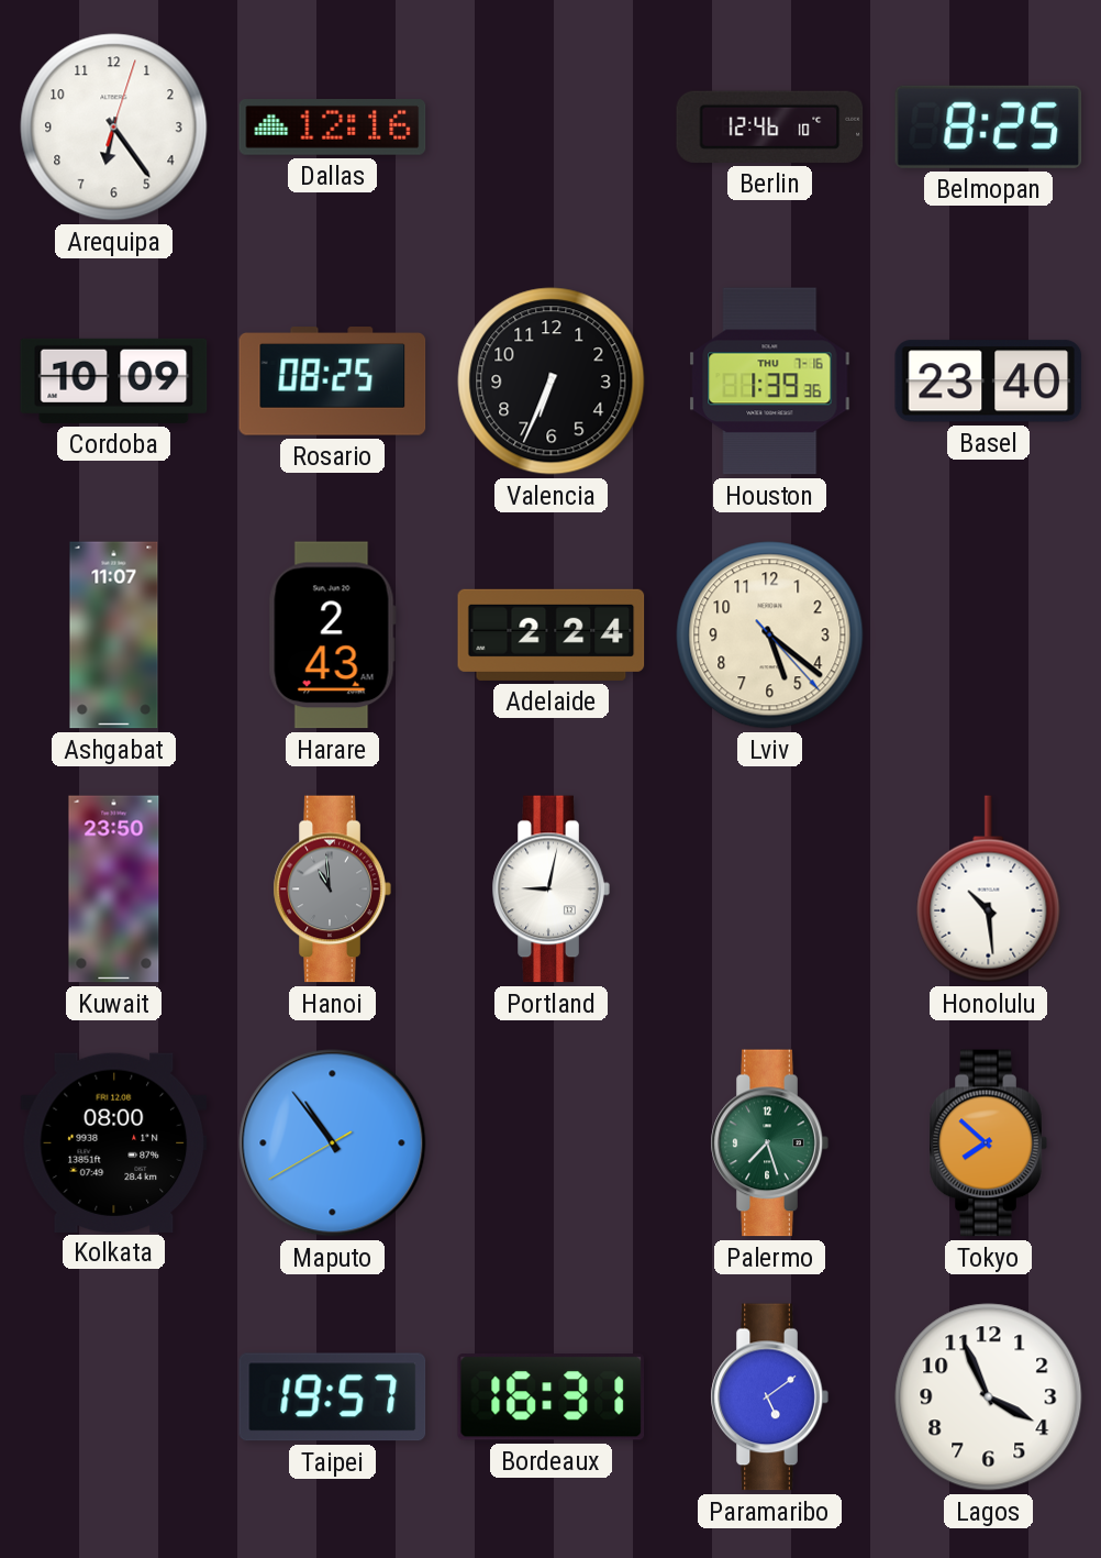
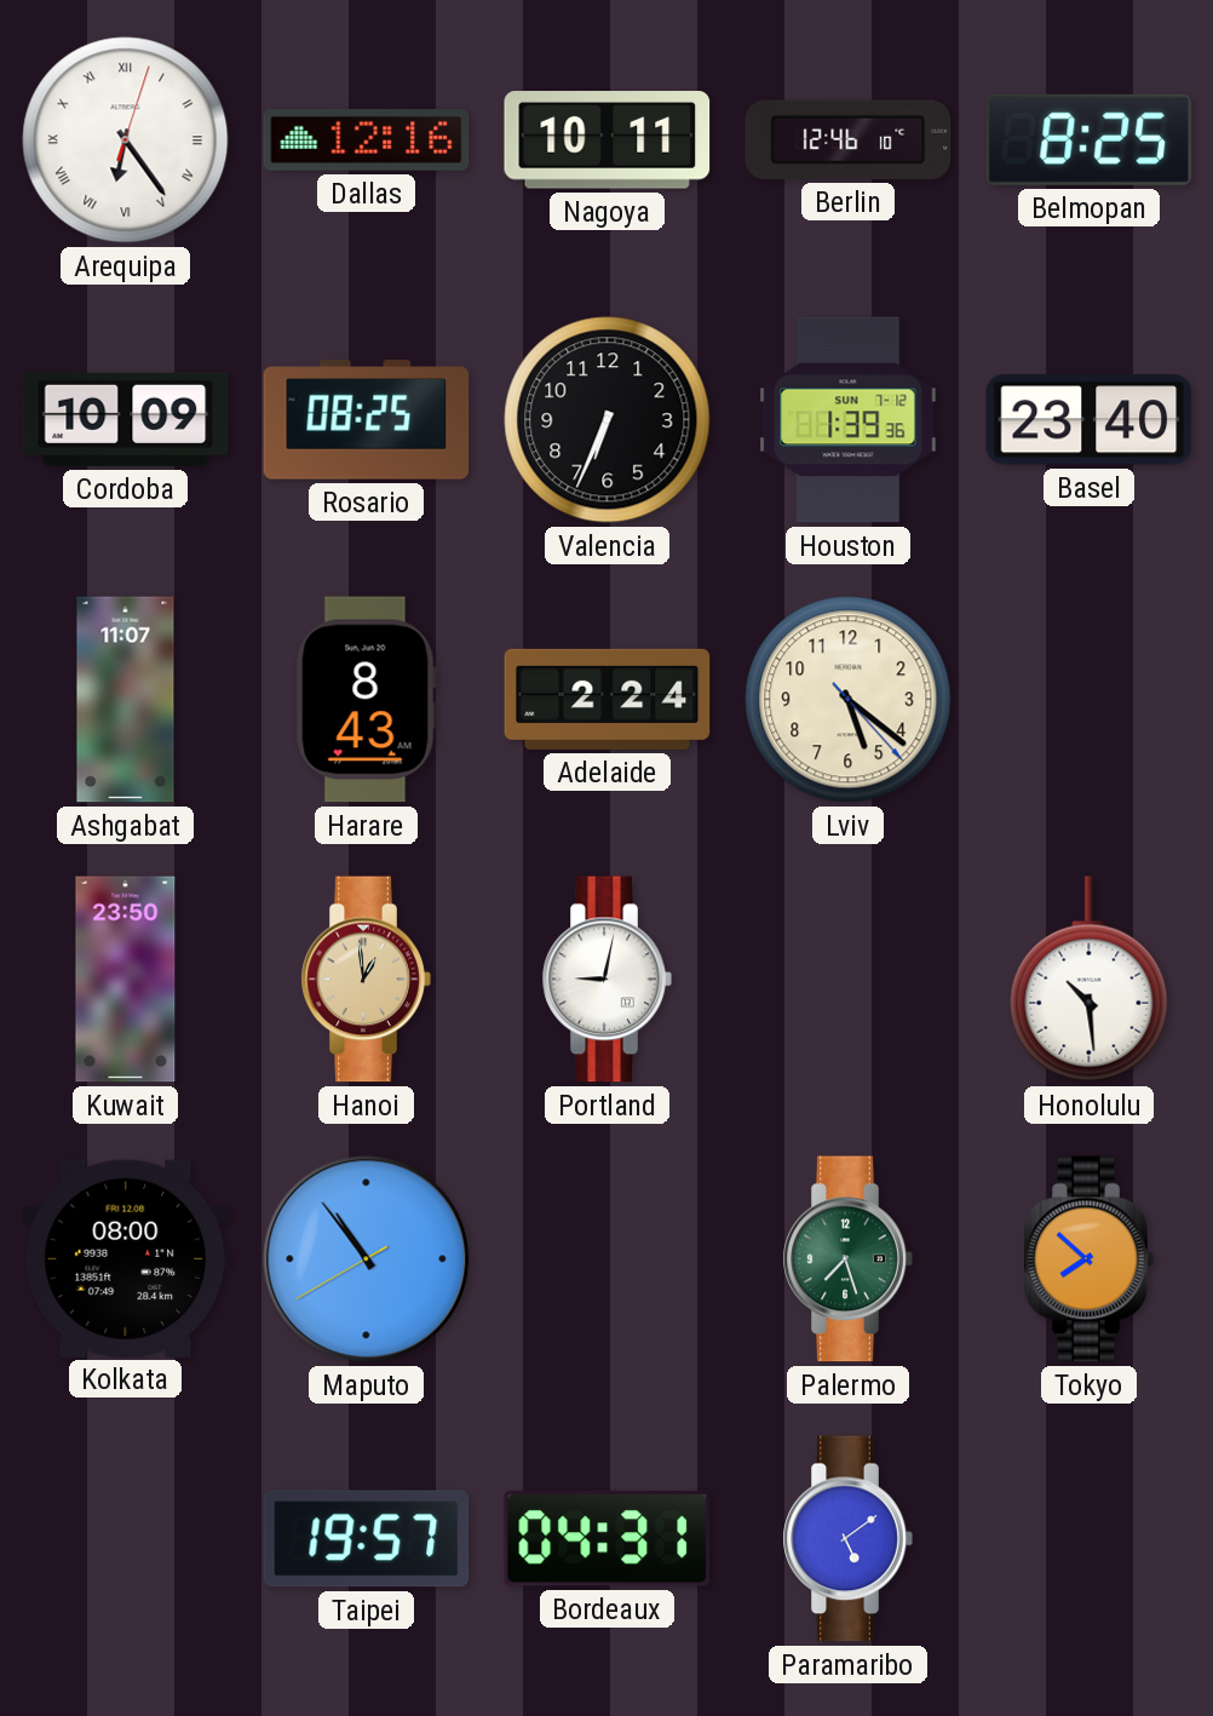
Arequipa numerals: Arabic -> Roman (126, 140)
Nagoya: none -> 10:11 (608, 140)
Houston date: THU 7-16 -> SUN 7-12 (849, 420)
Harare: 2:43 -> 8:43 (366, 700)
Hanoi: 10:59 -> 12:59 (366, 980)
Hanoi dial: grey -> champagne (366, 980)
Bordeaux: 16:31 -> 04:31 (606, 1539)
Lagos: 3:56 -> none (989, 1397)
